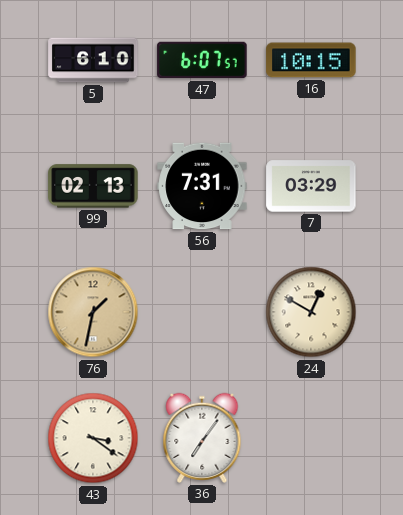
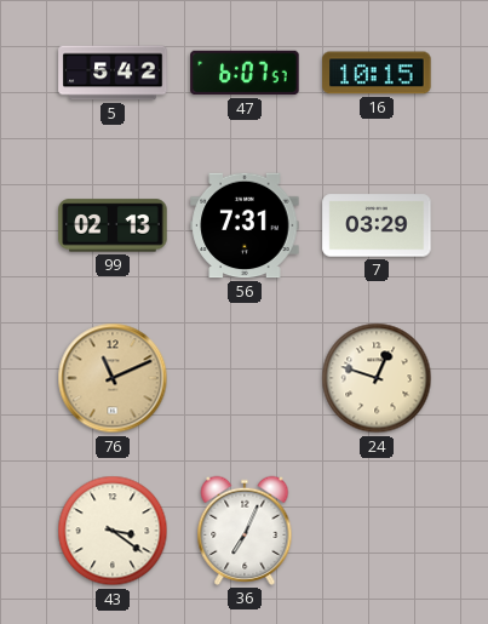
5: 6:10 -> 5:42 (113, 73)
76: 1:32 -> 11:11 (113, 378)
24: 12:50 -> 12:48 (377, 378)
36: 7:06 -> 7:04 (245, 531)
